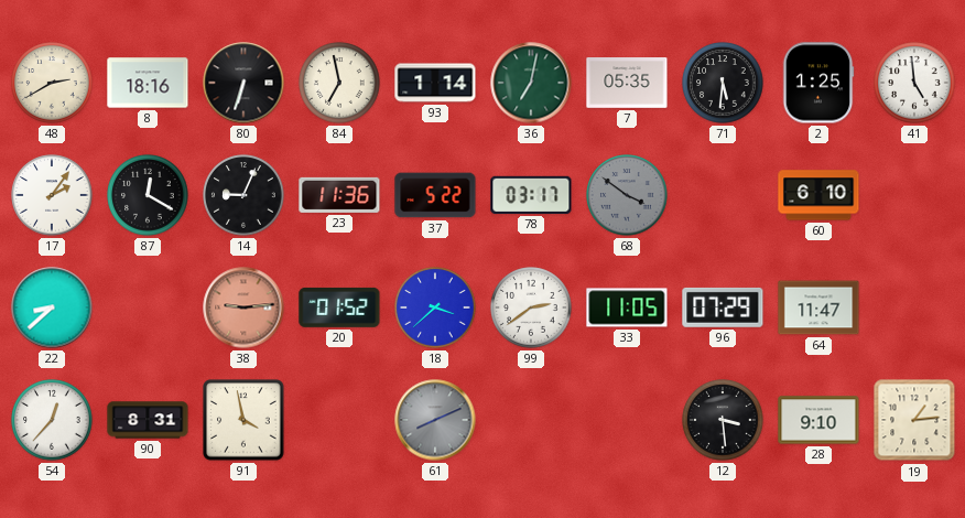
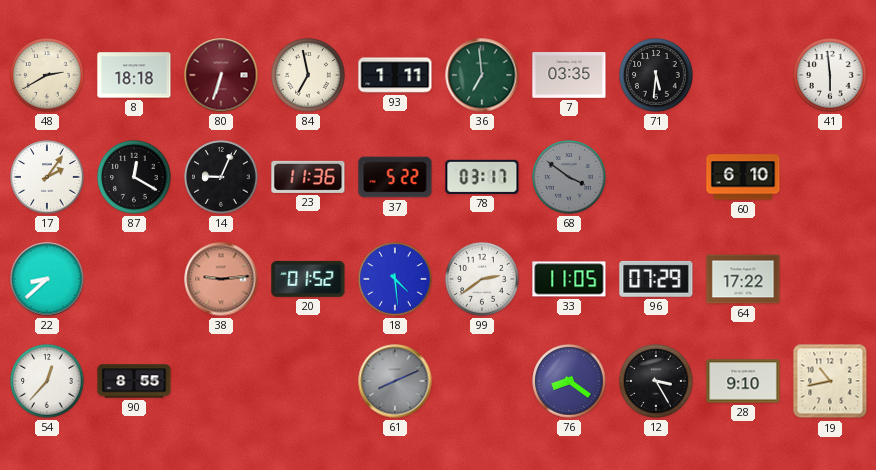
8: 18:16 -> 18:18 (134, 75)
80 dial: black -> burgundy (221, 75)
93: 1:14 -> 1:11 (395, 75)
36: 7:02 -> 6:59 (482, 75)
7: 05:35 -> 03:35 (569, 76)
2: 1:25 -> none (818, 83)
41: 4:59 -> 5:59 (830, 75)
18: 3:38 -> 4:29 (395, 279)
64: 11:47 -> 17:22 (743, 279)
90: 8:31 -> 8:55 (134, 381)
91: 3:58 -> none (243, 420)
76: none -> 8:21 (569, 381)
12: 3:29 -> 3:25 (656, 381)
19: 1:14 -> 10:43 (830, 381)
